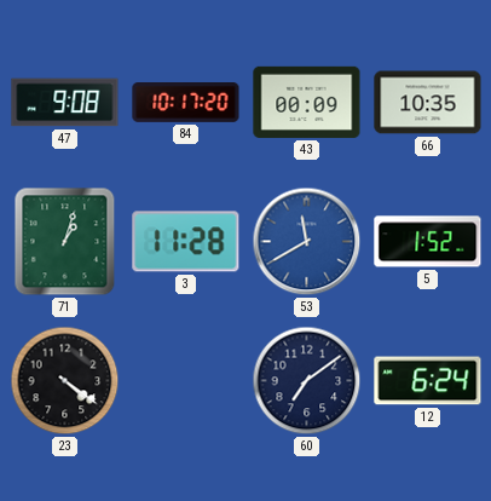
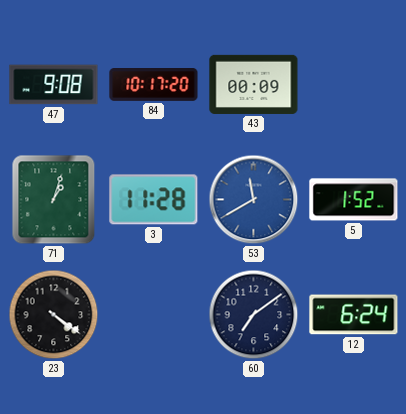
66: 10:35 -> none (428, 103)
